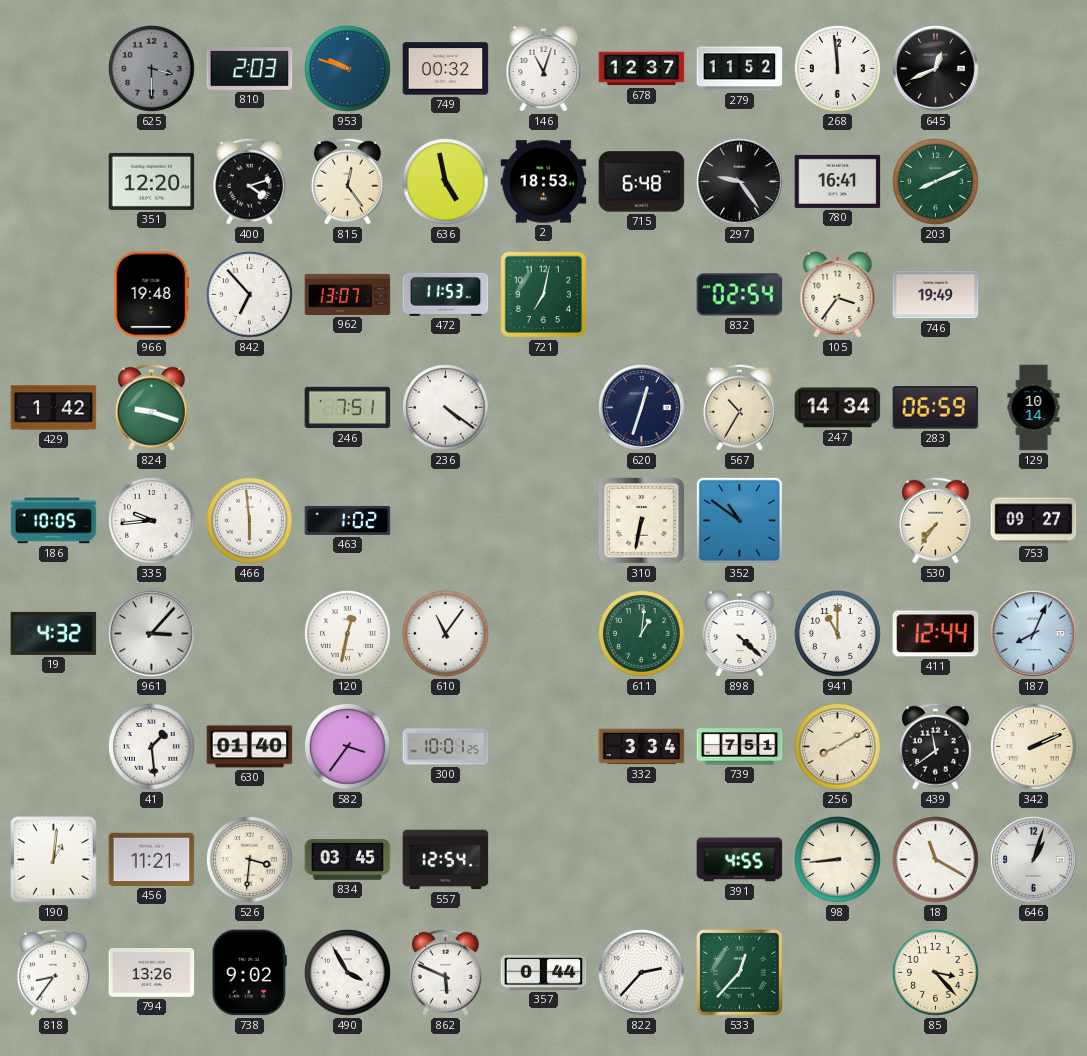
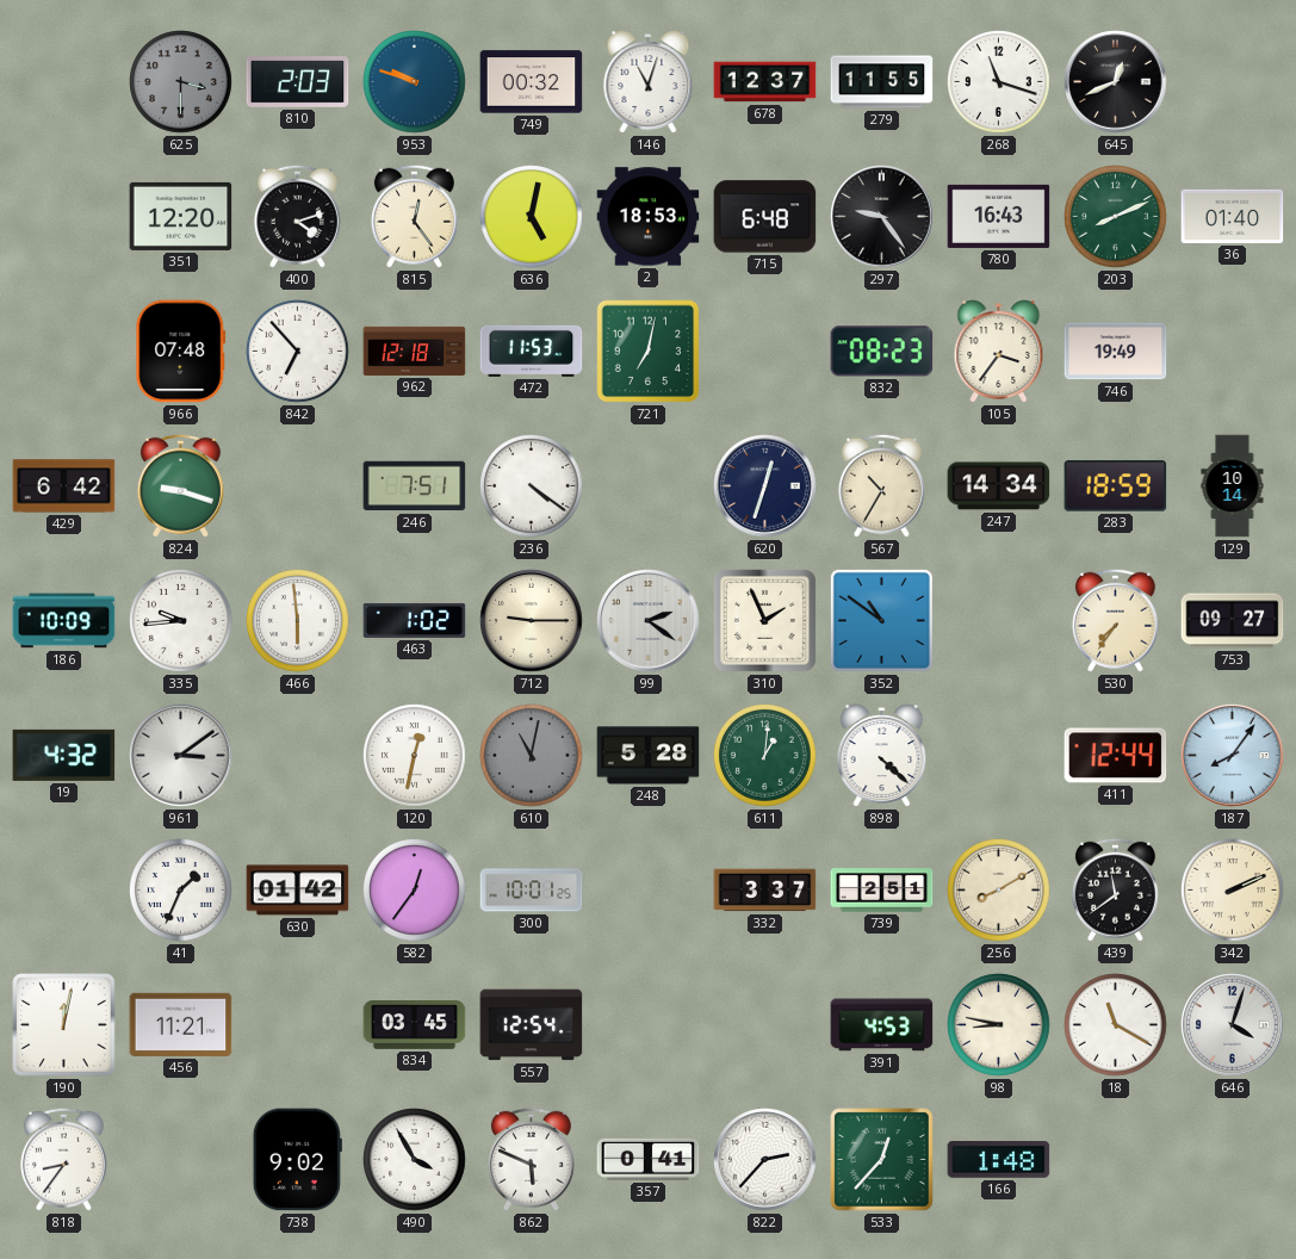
279: 11:52 -> 11:55 (882, 82)
268: 11:59 -> 11:18 (999, 82)
636: 4:58 -> 5:02 (532, 217)
780: 16:41 -> 16:43 (999, 216)
36: none -> 01:40 (1233, 216)
966: 19:48 -> 07:48 (181, 352)
962: 13:07 -> 12:18 (415, 351)
832: 02:54 -> 08:23 (882, 352)
429: 1:42 -> 6:42 (64, 486)
283: 06:59 -> 18:59 (1116, 486)
186: 10:05 -> 10:09 (64, 621)
712: none -> 9:15 (532, 621)
99: none -> 2:21 (649, 621)
310: 6:32 -> 1:56 (764, 620)
961: 3:07 -> 3:09 (181, 756)
610: 11:06 -> 11:02 (532, 756)
610 dial: white -> grey (532, 756)
248: none -> 5:28 (649, 756)
941: 11:00 -> none (838, 634)
187: 8:04 -> 8:06 (1233, 756)
41: 1:29 -> 1:34 (181, 891)
630: 01:40 -> 01:42 (298, 891)
582: 3:36 -> 12:36 (415, 891)
332: 3:34 -> 3:37 (765, 891)
739: 7:51 -> 2:51 (882, 891)
190: 1:01 -> 12:02 (64, 1025)
526: 3:31 -> none (250, 860)
391: 4:55 -> 4:53 (882, 1025)
98: 8:44 -> 8:47 (999, 1025)
646: 1:03 -> 4:03 (1233, 1025)
794: 13:26 -> none (152, 972)
357: 0:44 -> 0:41 (649, 1159)
166: none -> 1:48 (999, 1160)
85: 3:23 -> none (936, 973)
